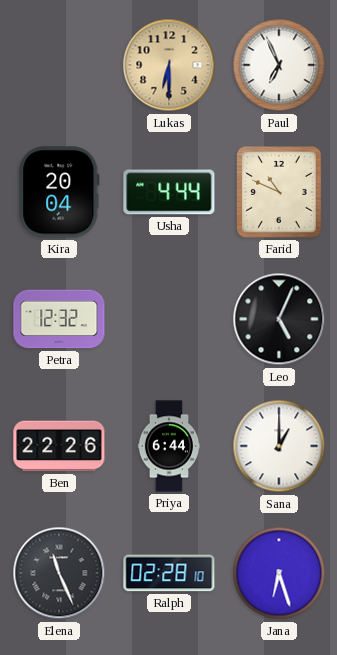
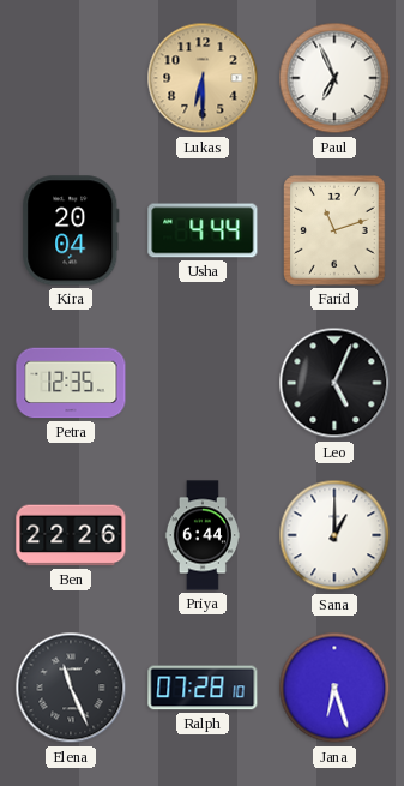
Farid: 10:49 -> 11:12 (336, 230)
Petra: 12:32 -> 12:35 (71, 383)
Ralph: 02:28 -> 07:28 (203, 688)
